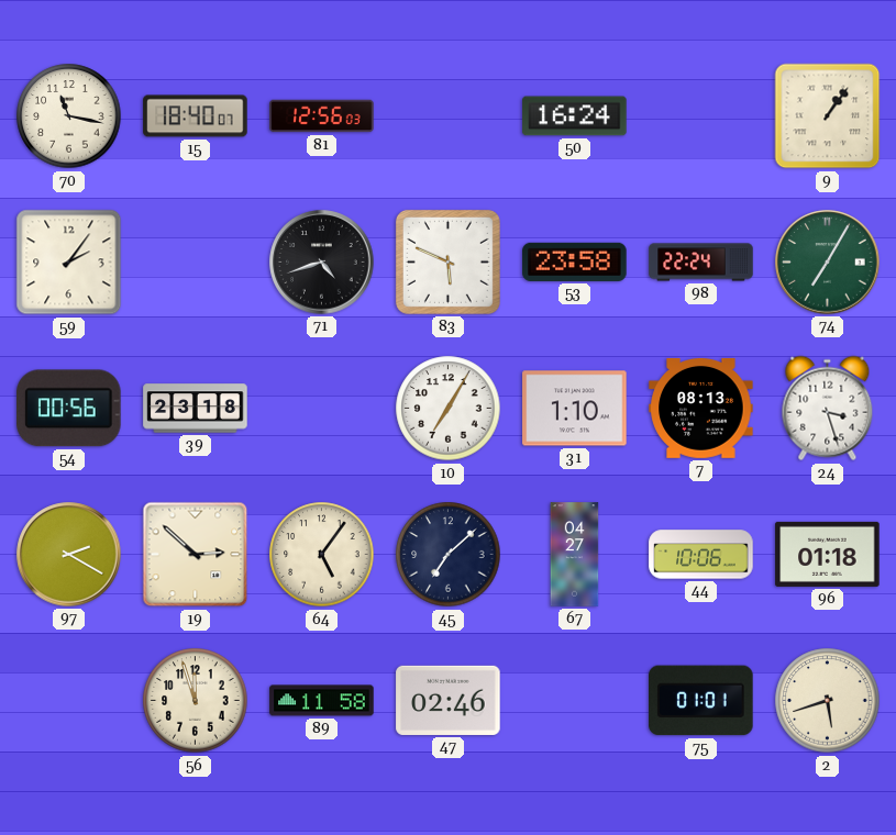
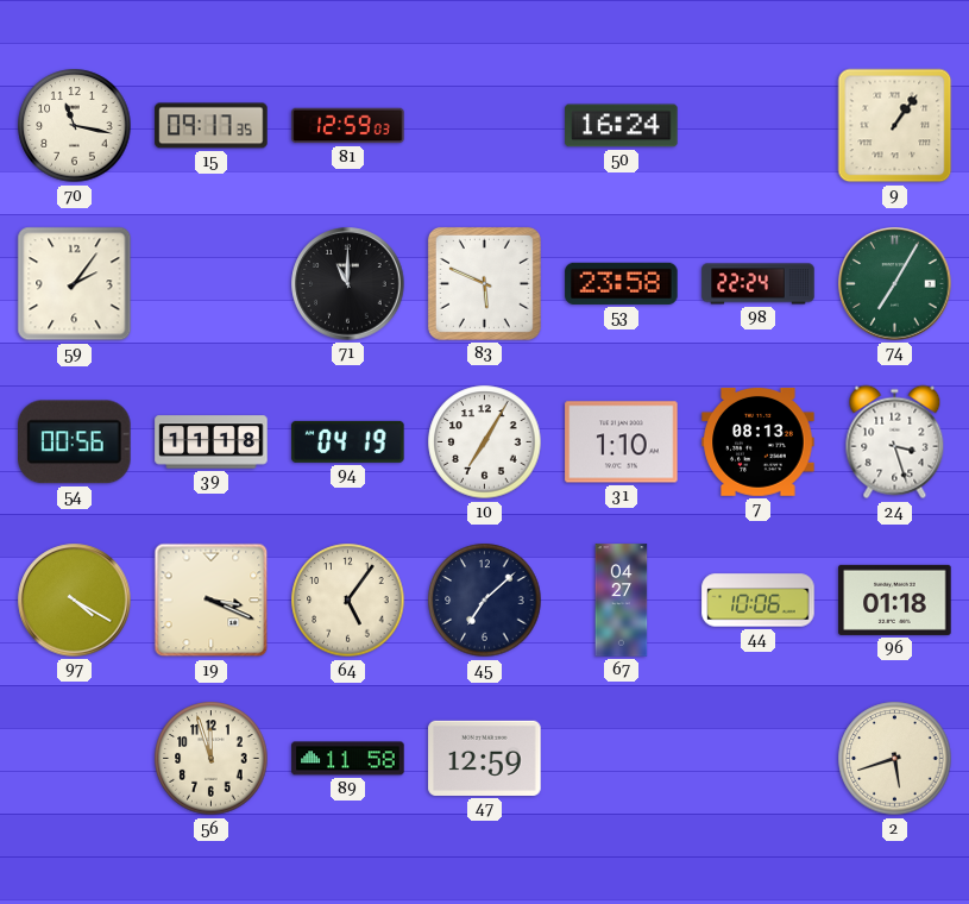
15: 18:40 -> 09:17 (212, 126)
81: 12:56 -> 12:59 (348, 126)
71: 4:42 -> 11:00 (348, 284)
39: 23:18 -> 11:18 (212, 442)
94: none -> 04:19 (348, 441)
97: 2:20 -> 4:20 (75, 601)
19: 2:52 -> 3:19 (212, 601)
47: 02:46 -> 12:59 (485, 758)
75: 01:01 -> none (701, 701)
